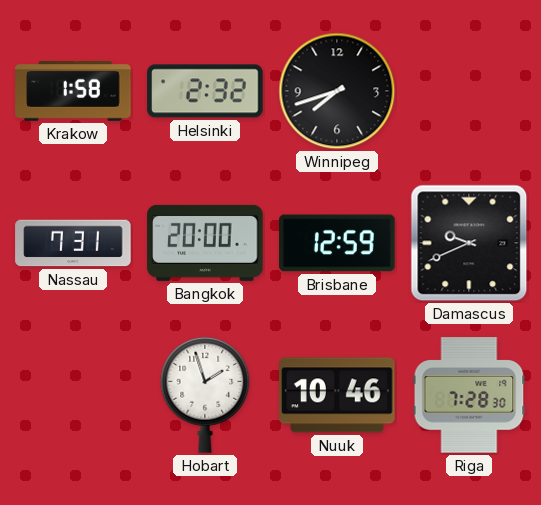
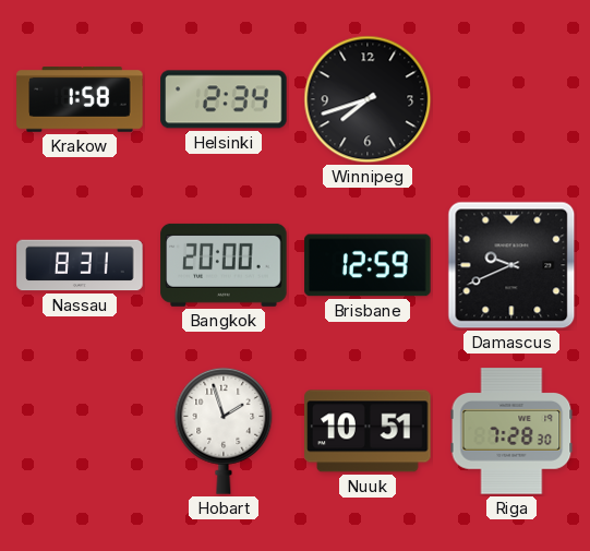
Helsinki: 2:32 -> 2:34 (224, 99)
Nassau: 7:31 -> 8:31 (80, 265)
Nuuk: 10:46 -> 10:51 (368, 431)
